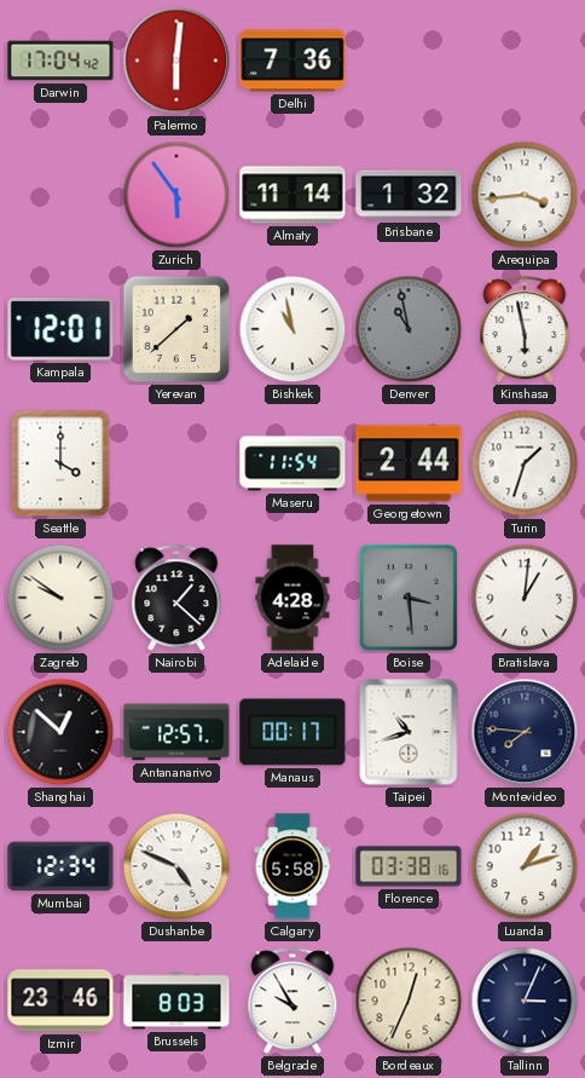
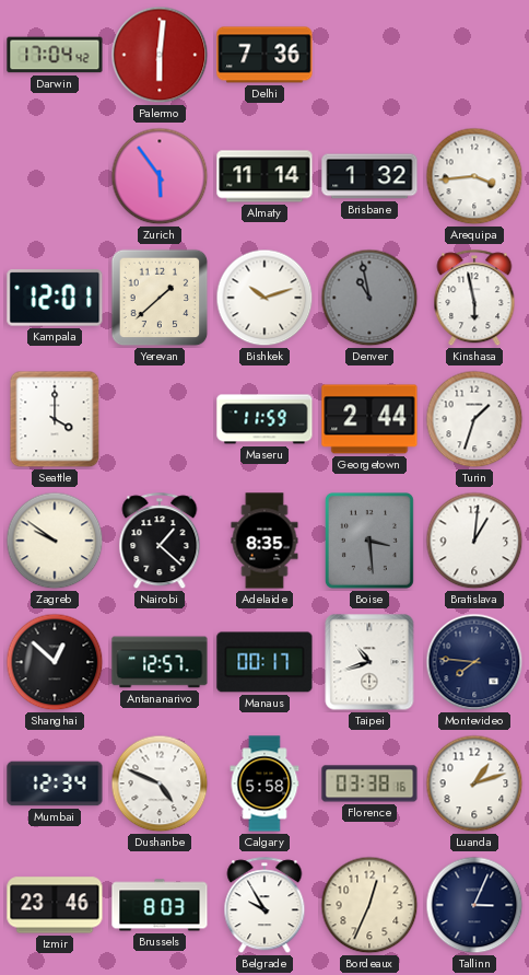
Bishkek: 10:58 -> 10:12 (264, 298)
Maseru: 11:54 -> 11:59 (264, 419)
Adelaide: 4:28 -> 8:35 (264, 541)
